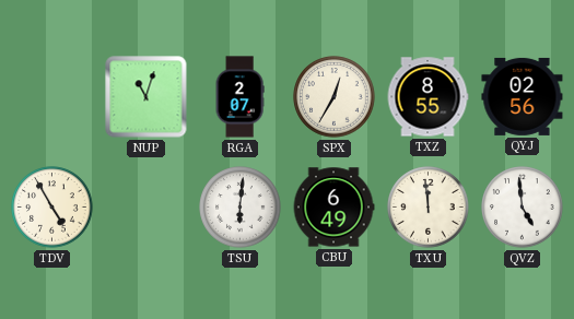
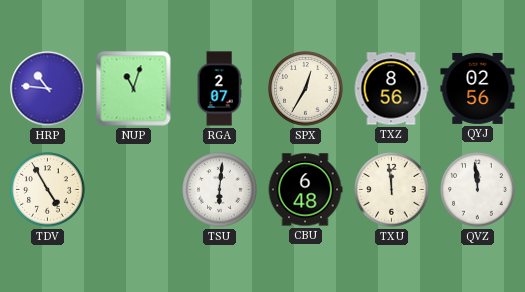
HRP: none -> 10:46 (48, 89)
TXZ: 8:55 -> 8:56 (391, 89)
CBU: 6:49 -> 6:48 (305, 190)
QVZ: 4:59 -> 11:59 (478, 190)
